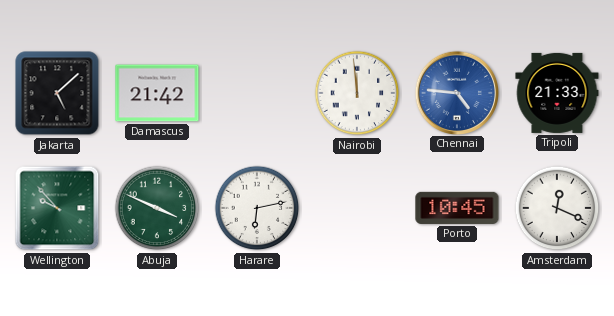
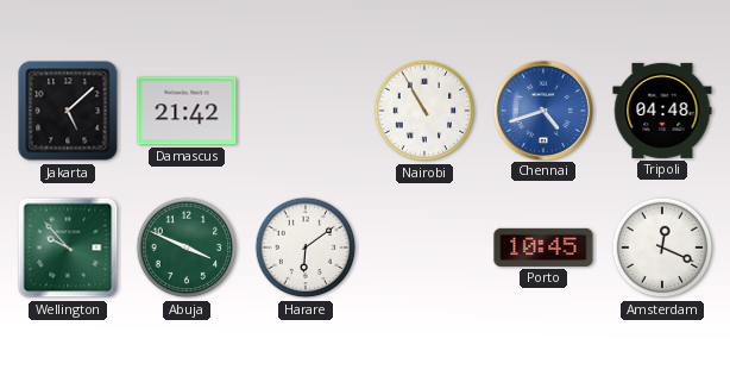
Nairobi: 11:59 -> 10:55 (424, 111)
Chennai: 4:46 -> 4:42 (542, 109)
Tripoli: 21:33 -> 04:48 (662, 111)
Harare: 6:13 -> 6:09 (306, 247)
